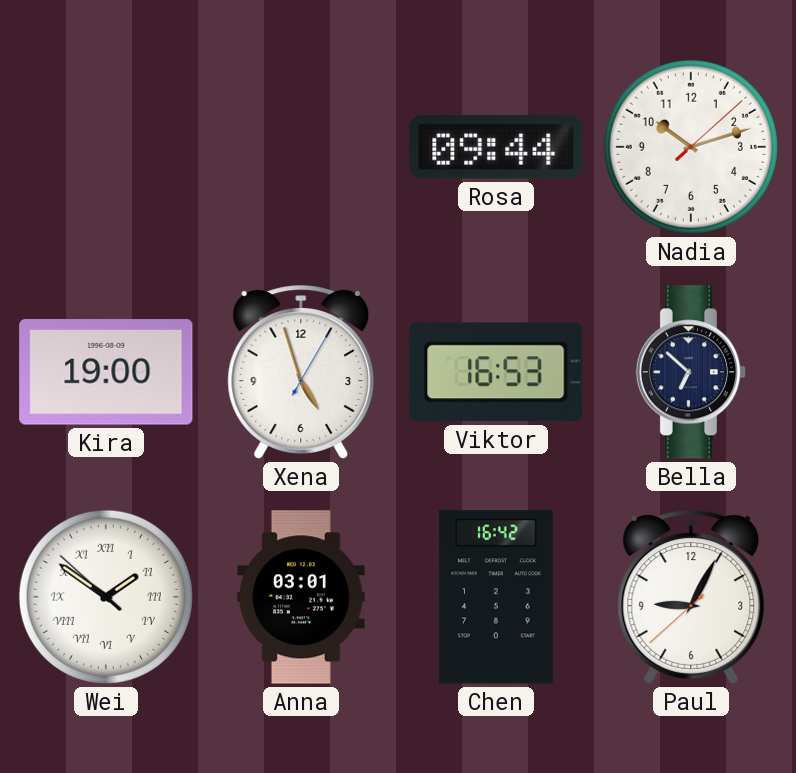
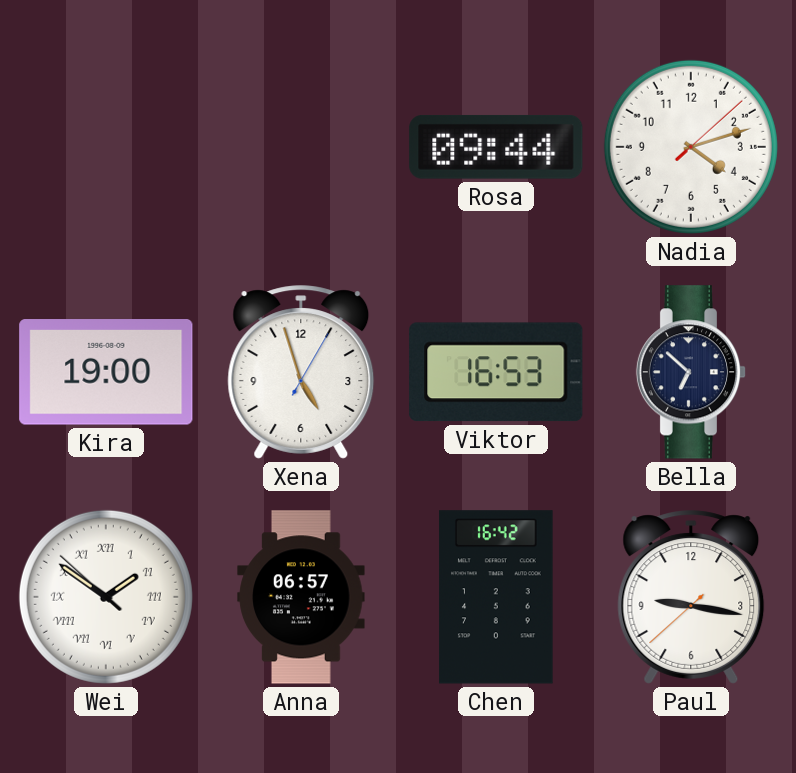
Nadia: 10:12 -> 4:12 (691, 147)
Anna: 03:01 -> 06:57 (301, 597)
Paul: 9:04 -> 9:16 (691, 597)
